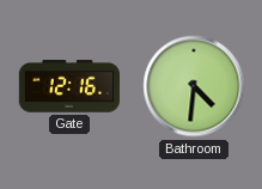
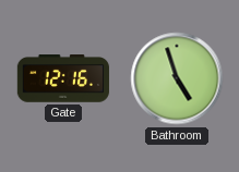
Bathroom: 4:31 -> 4:57 (177, 78)
